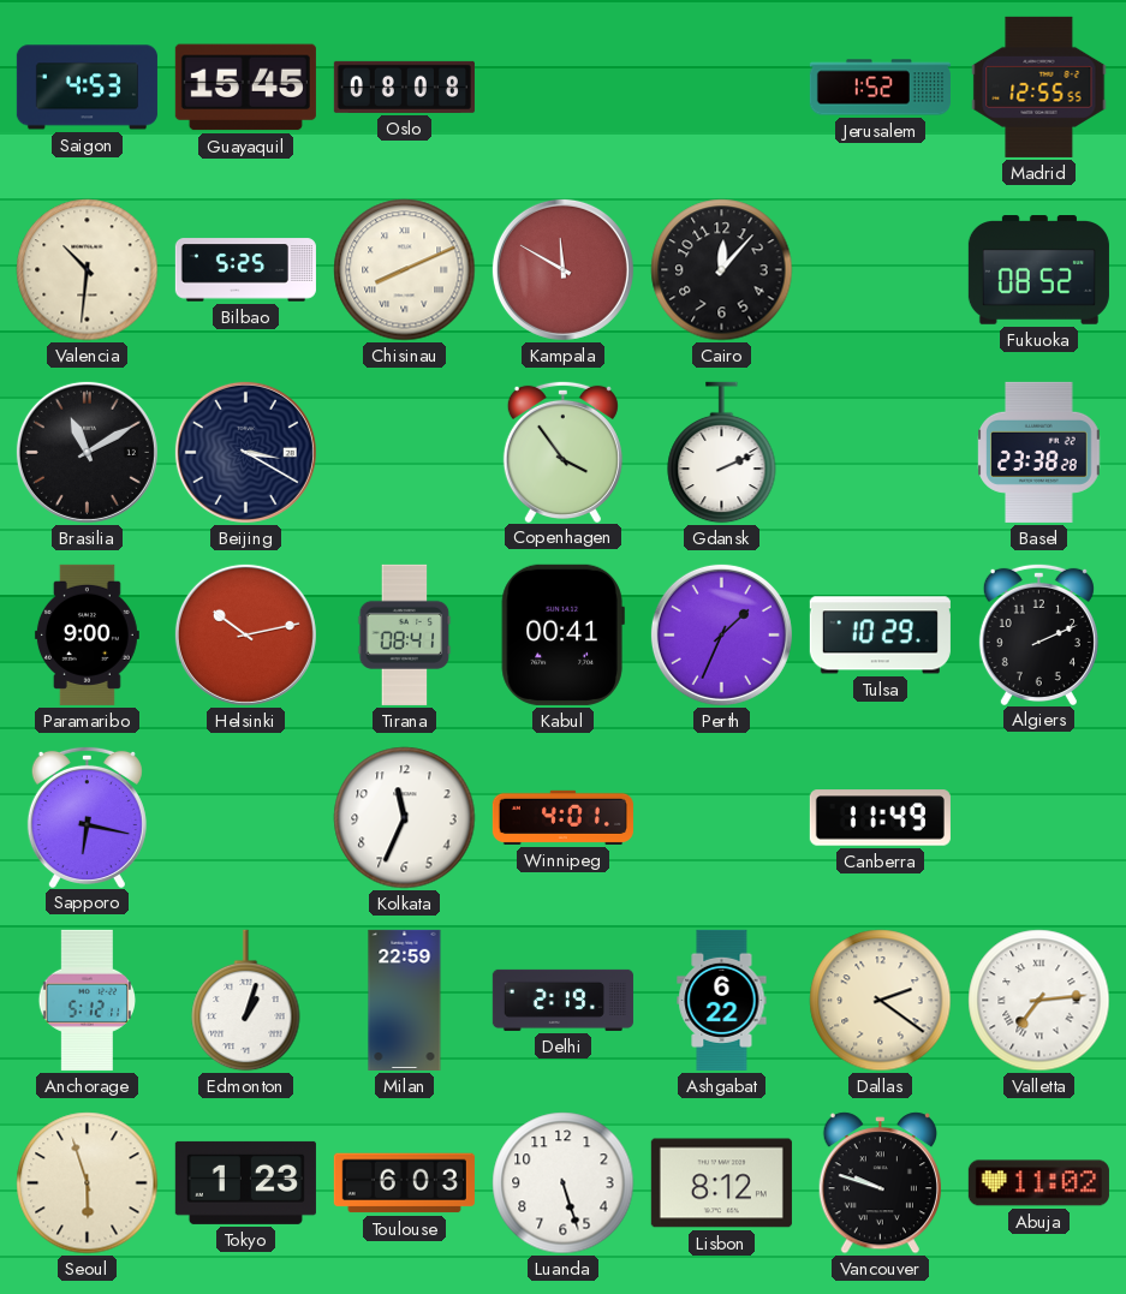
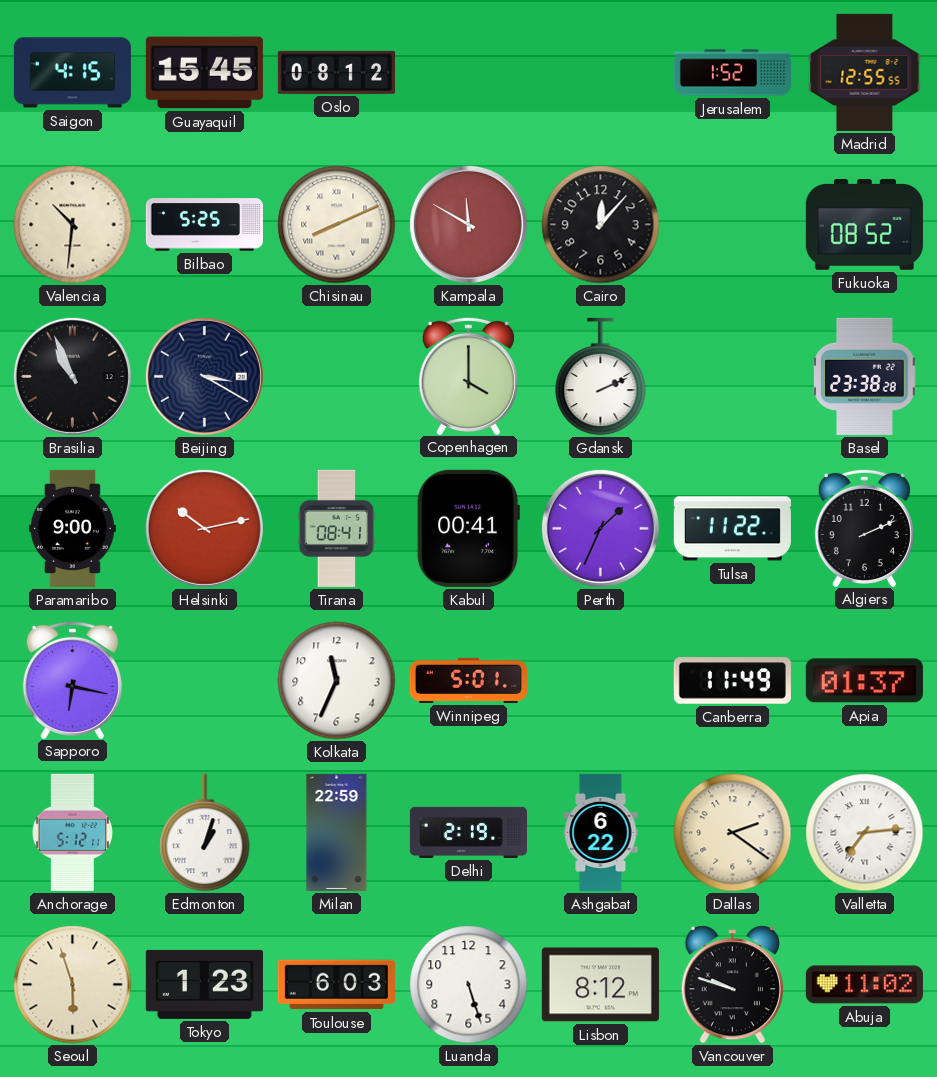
Saigon: 4:53 -> 4:15 (72, 73)
Oslo: 08:08 -> 08:12 (336, 72)
Brasilia: 11:10 -> 10:56 (72, 376)
Copenhagen: 3:54 -> 4:00 (468, 375)
Tulsa: 10:29 -> 11:22 (732, 529)
Winnipeg: 4:01 -> 5:01 (468, 680)
Apia: none -> 01:37 (864, 681)
